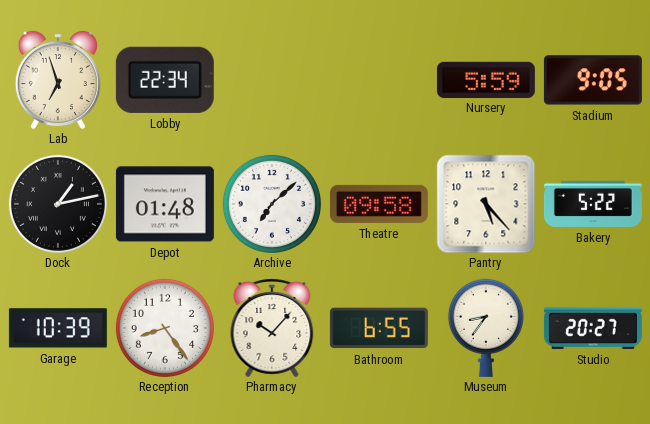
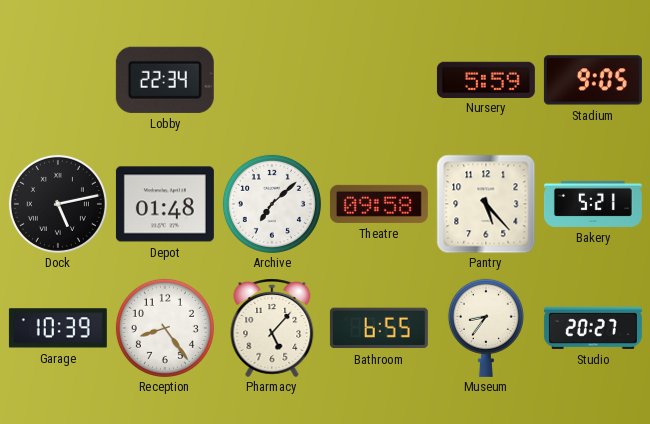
Lab: 6:57 -> none (58, 80)
Dock: 1:13 -> 5:13 (58, 204)
Bakery: 5:22 -> 5:21 (593, 204)
Pharmacy: 10:07 -> 5:07 (272, 328)
